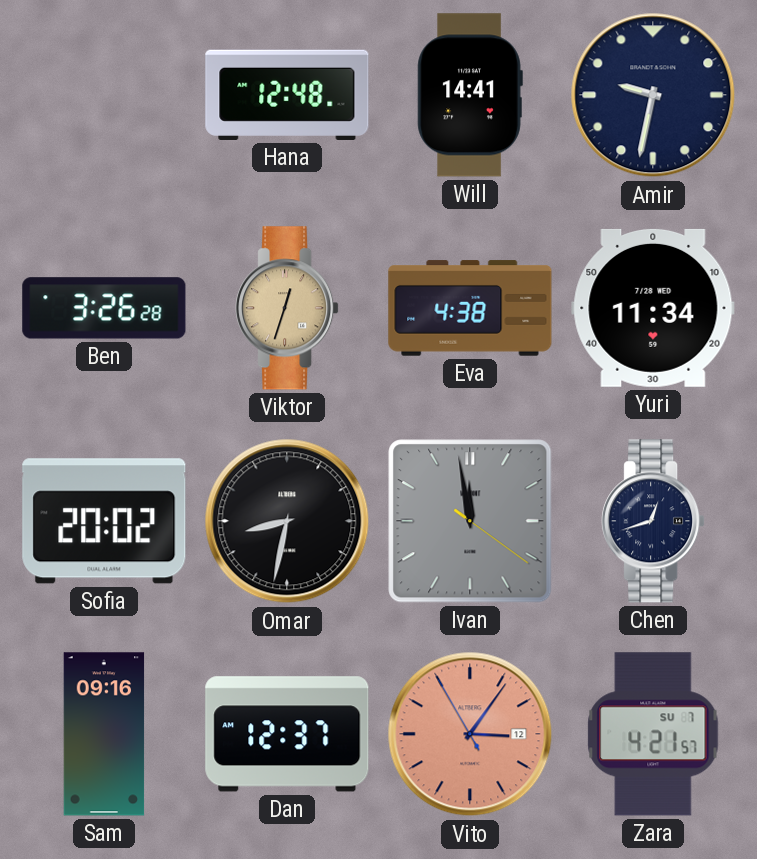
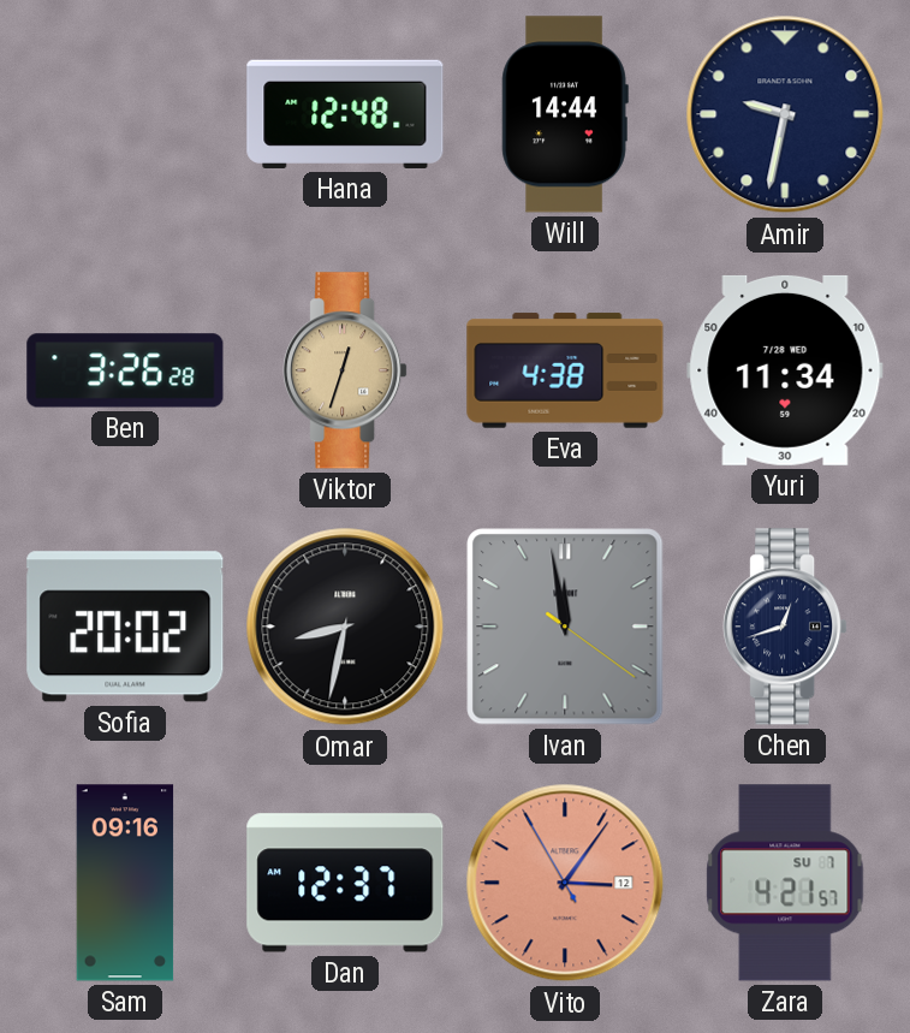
Will: 14:41 -> 14:44 (565, 114)
